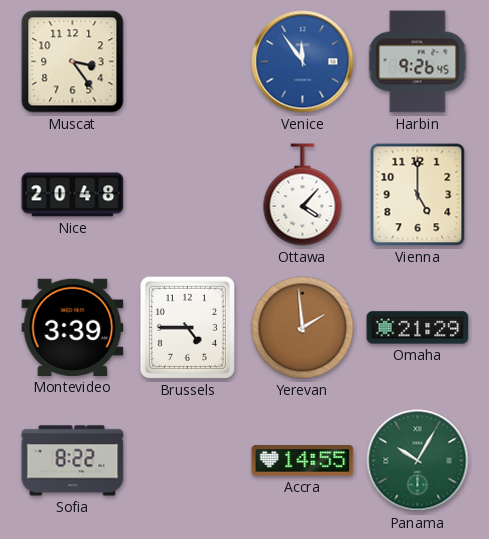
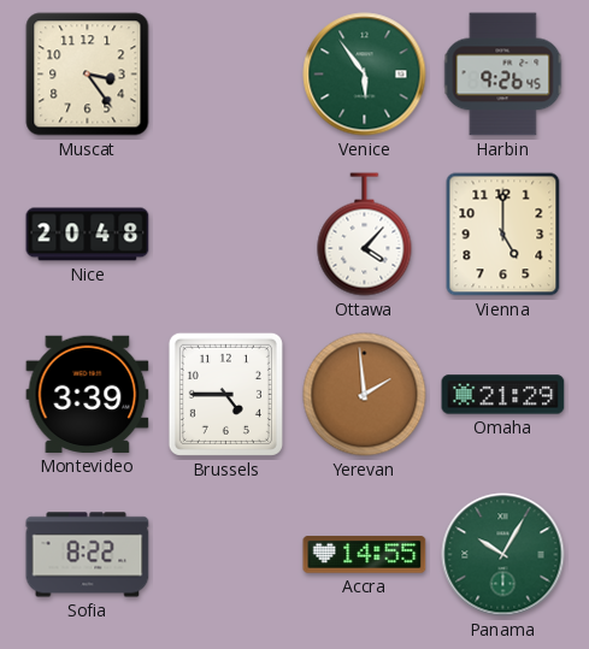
Venice: 11:54 -> 5:54 (365, 75)
Venice dial: blue -> green (365, 75)
